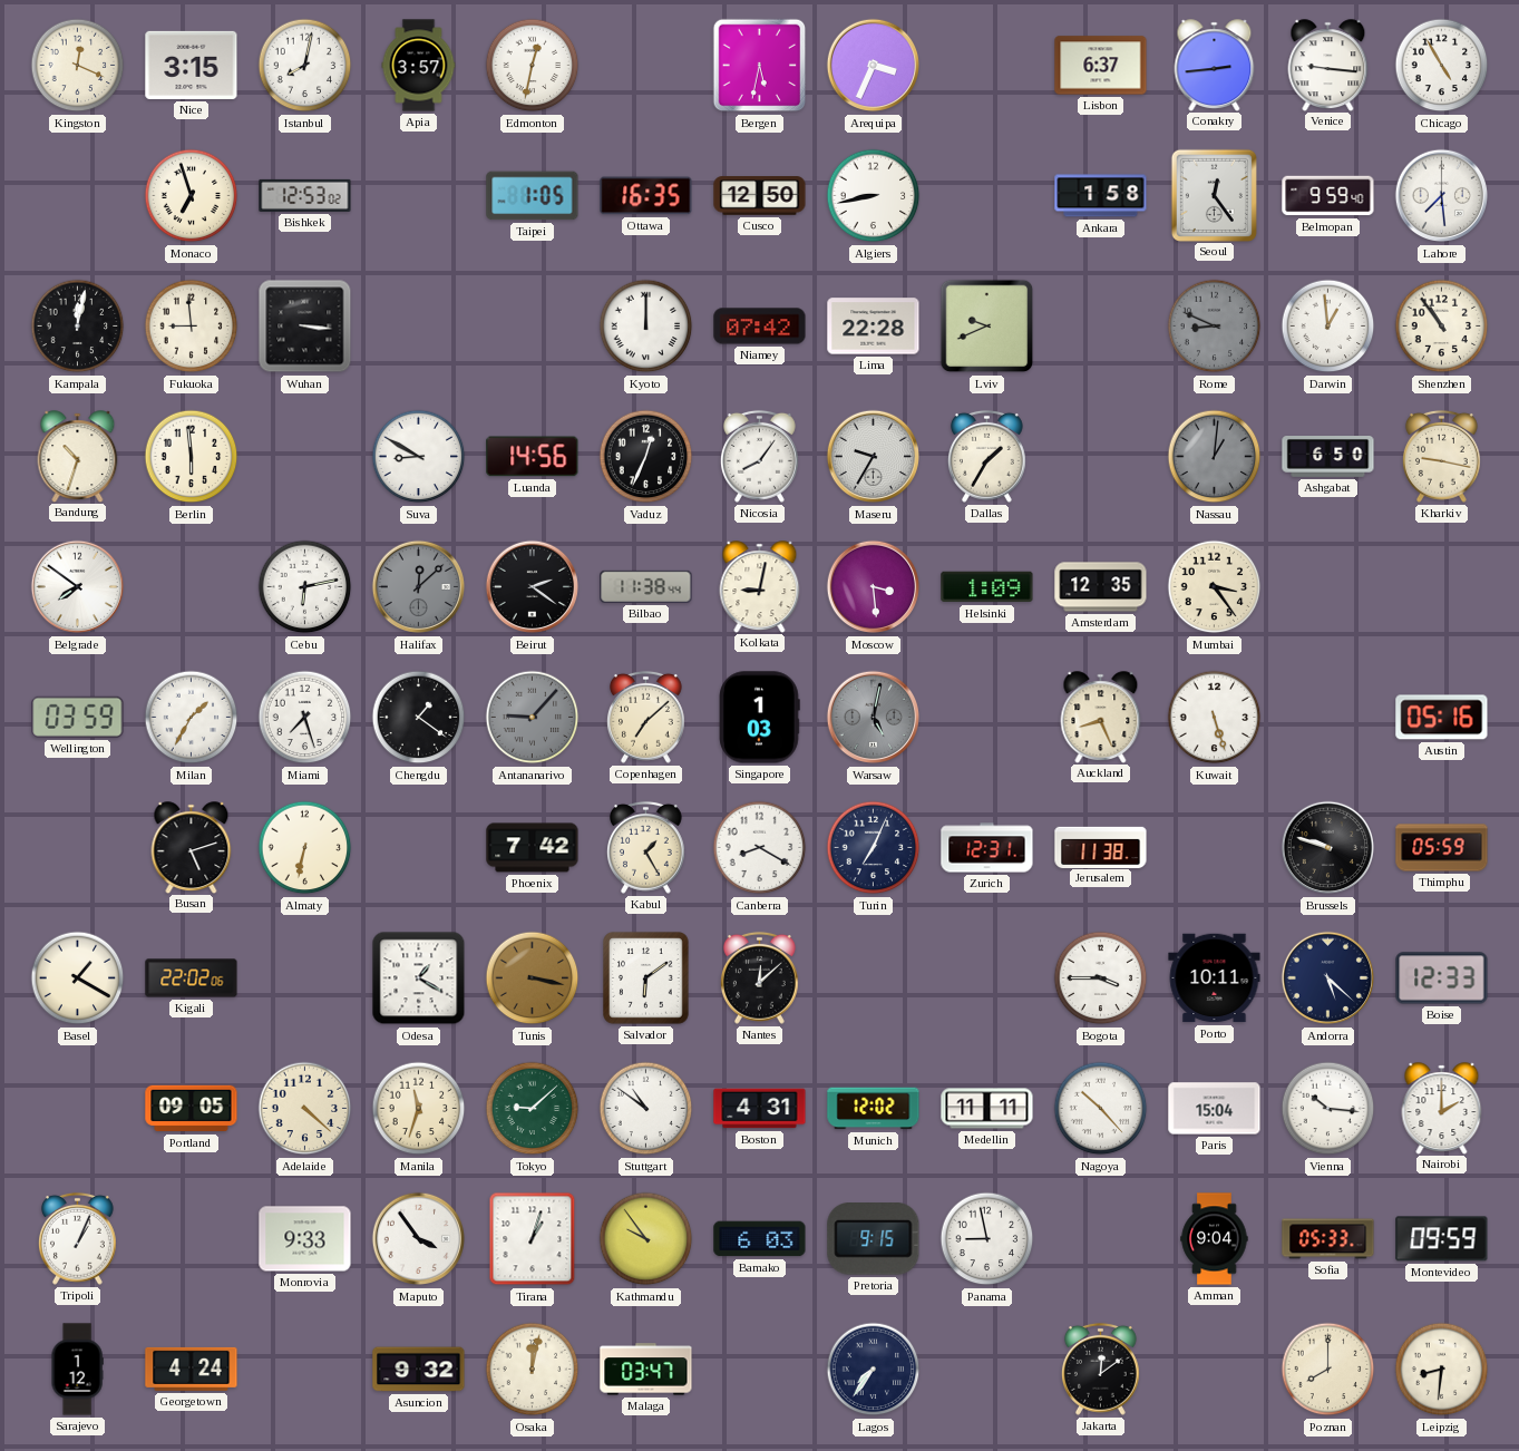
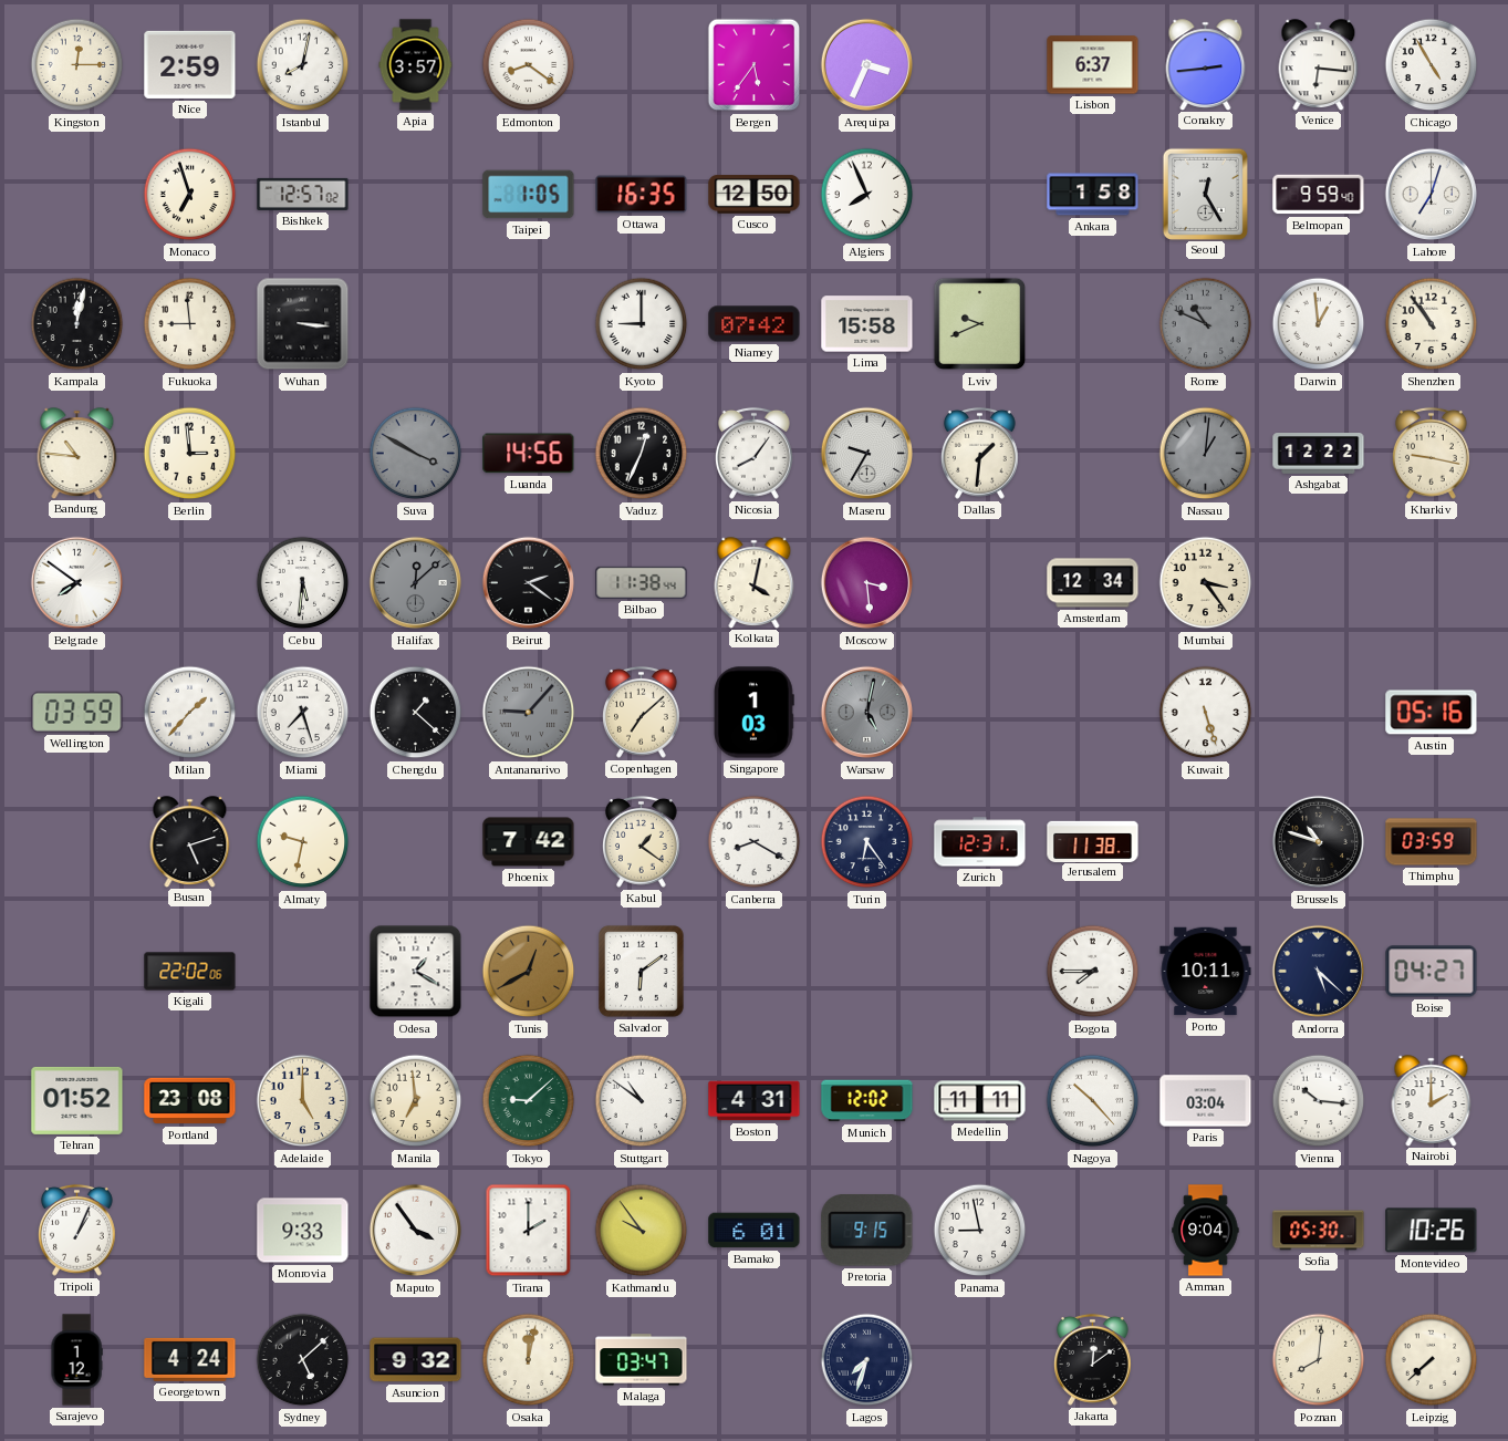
Kingston: 12:19 -> 12:15 (77, 65)
Nice: 3:15 -> 2:59 (190, 64)
Edmonton: 12:32 -> 8:21 (529, 65)
Bergen: 5:32 -> 5:36 (755, 65)
Venice: 9:16 -> 6:16 (1319, 64)
Bishkek: 12:53 -> 12:57 (303, 194)
Algiers: 8:43 -> 7:56 (867, 195)
Seoul: 12:24 -> 12:25 (1205, 194)
Lahore: 7:29 -> 7:03 (1432, 195)
Kyoto: 12:00 -> 9:00 (642, 324)
Lima: 22:28 -> 15:58 (867, 324)
Rome: 8:49 -> 10:49 (1206, 324)
Bandung: 10:33 -> 10:46 (77, 453)
Berlin: 5:59 -> 2:59 (190, 454)
Suva: 8:50 -> 3:50 (416, 454)
Suva dial: white -> grey (416, 454)
Dallas: 1:35 -> 1:31 (979, 453)
Ashgabat: 6:50 -> 12:22 (1319, 454)
Cebu: 6:13 -> 5:31 (303, 583)
Kolkata: 9:02 -> 4:02 (755, 582)
Helsinki: 1:09 -> none (987, 587)
Amsterdam: 12:35 -> 12:34 (1093, 583)
Milan: 1:35 -> 1:37 (190, 713)
Chengdu: 1:21 -> 1:22 (416, 713)
Auckland: 8:26 -> none (1101, 717)
Almaty: 6:32 -> 9:32 (303, 842)
Kabul: 1:25 -> 1:21 (641, 841)
Turin: 7:04 -> 6:24 (867, 842)
Brussels: 9:48 -> 10:48 (1319, 842)
Thimphu: 05:59 -> 03:59 (1432, 842)
Basel: 1:20 -> none (78, 978)
Tunis: 3:17 -> 12:40 (529, 972)
Nantes: 12:08 -> none (759, 977)
Bogota: 3:45 -> 7:45 (1093, 972)
Boise: 12:33 -> 04:27 (1432, 972)
Tehran: none -> 01:52 (77, 1100)
Portland: 09:05 -> 23:08 (190, 1101)
Adelaide: 4:22 -> 5:00 (303, 1101)
Manila: 11:33 -> 6:59 (416, 1101)
Paris: 15:04 -> 03:04 (1206, 1101)
Tirana: 1:03 -> 2:00 (529, 1231)
Bamako: 6:03 -> 6:01 (755, 1231)
Sofia: 05:33 -> 05:30 (1319, 1231)
Montevideo: 09:59 -> 10:26 (1432, 1231)
Sydney: none -> 5:08 (303, 1360)
Lagos: 7:36 -> 7:33 (867, 1360)
Poznan: 8:00 -> 8:01 (1319, 1360)
Leipzig: 8:31 -> 7:38 (1432, 1360)
